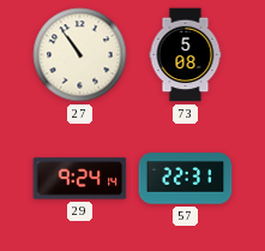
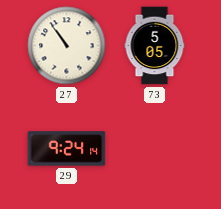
73: 5:08 -> 5:05 (155, 46)
57: 22:31 -> none (186, 179)
